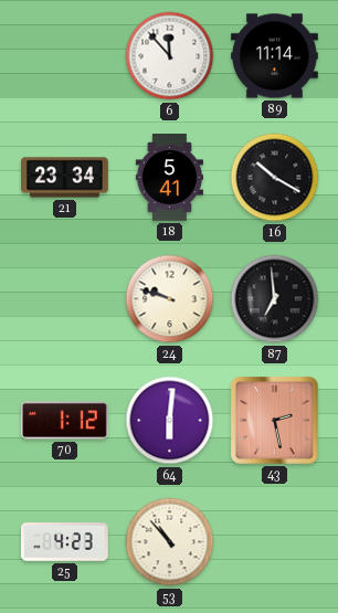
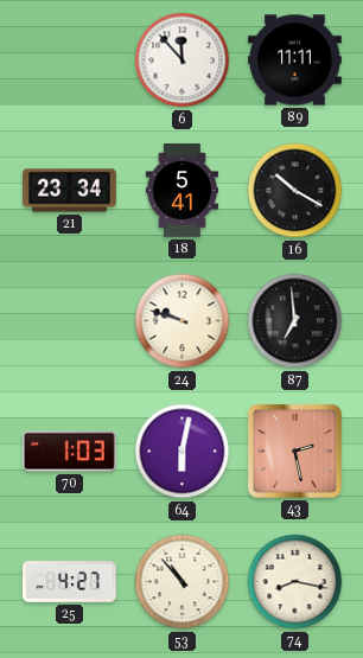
89: 11:14 -> 11:11 (295, 60)
70: 1:12 -> 1:03 (70, 452)
64: 6:01 -> 6:02 (183, 452)
25: 4:23 -> 4:27 (69, 582)
74: none -> 8:17 (295, 582)
